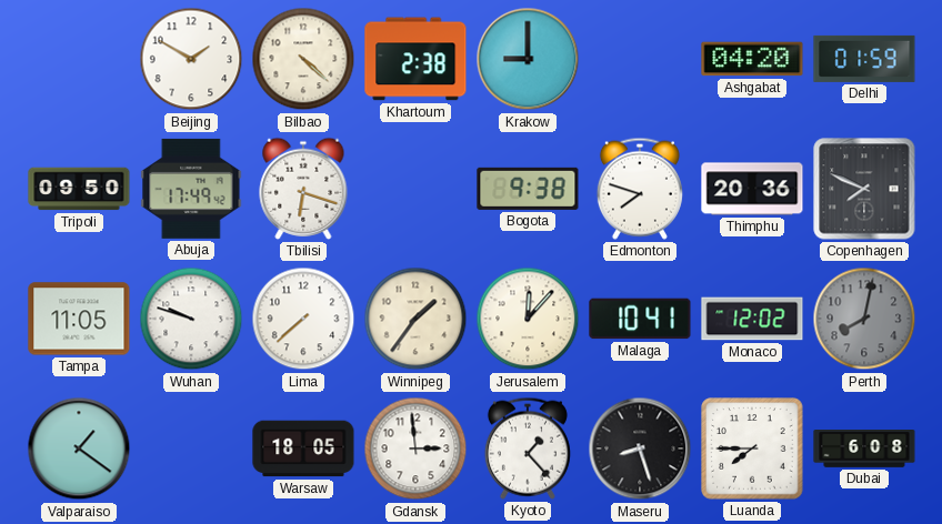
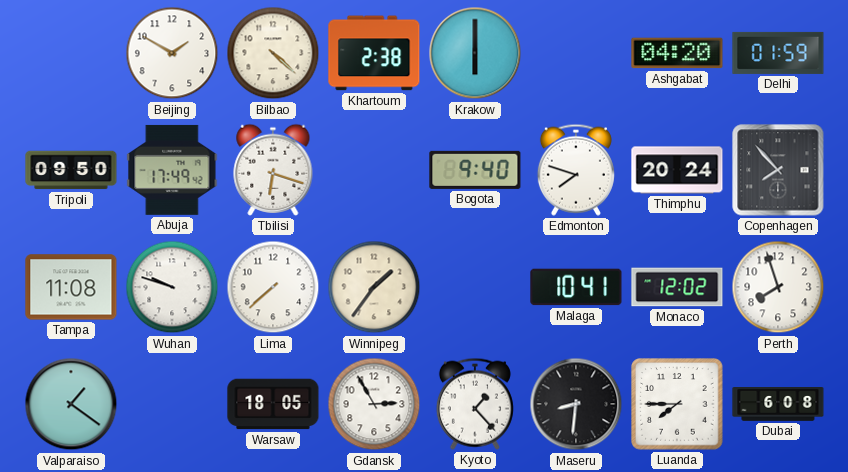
Krakow: 9:00 -> 6:00 (475, 53)
Bogota: 9:38 -> 9:40 (475, 170)
Thimphu: 20:36 -> 20:24 (677, 170)
Copenhagen: 7:49 -> 7:53 (778, 170)
Tampa: 11:05 -> 11:08 (71, 287)
Jerusalem: 12:07 -> none (528, 319)
Perth: 8:02 -> 7:57 (778, 287)
Perth dial: grey -> white (778, 287)
Gdansk: 2:59 -> 2:55 (374, 404)
Maseru: 8:27 -> 8:31 (576, 404)
